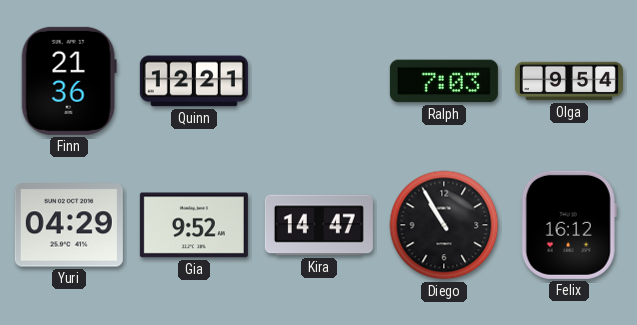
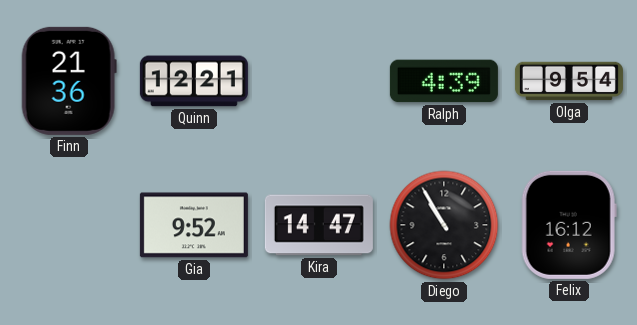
Ralph: 7:03 -> 4:39 (444, 81)
Yuri: 04:29 -> none (69, 225)
